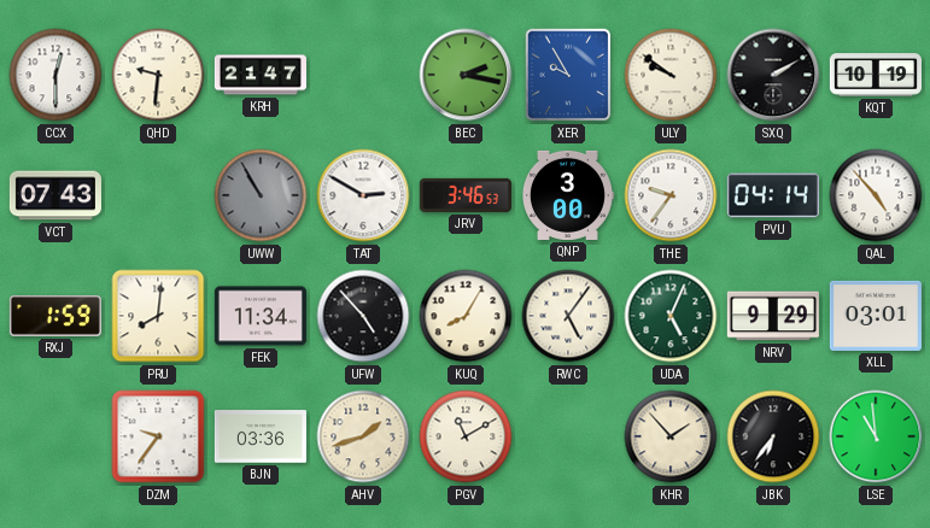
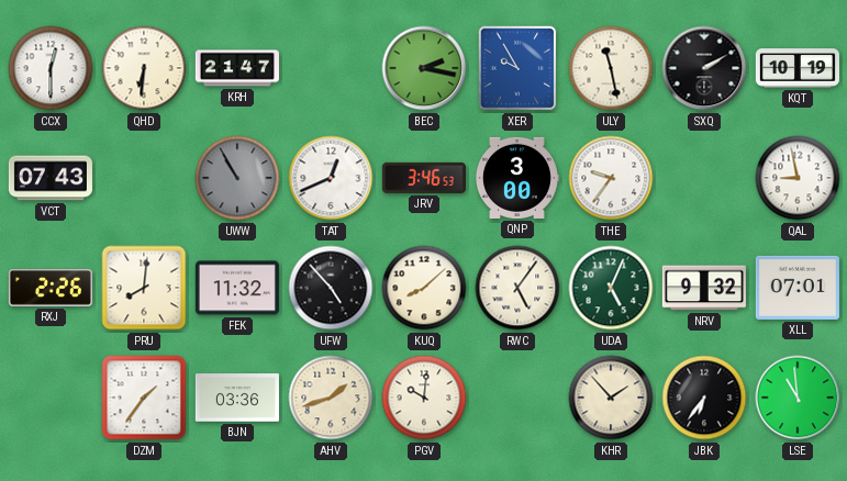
QHD: 9:31 -> 6:31 (144, 68)
ULY: 9:51 -> 11:28 (611, 68)
TAT: 2:50 -> 12:41 (331, 178)
PVU: 04:14 -> none (773, 195)
QAL: 4:53 -> 8:58 (798, 178)
RXJ: 1:59 -> 2:26 (51, 288)
FEK: 11:34 -> 11:32 (237, 288)
KUQ: 8:05 -> 8:08 (424, 288)
NRV: 9:29 -> 9:32 (704, 288)
XLL: 03:01 -> 07:01 (798, 288)
DZM: 9:36 -> 1:36 (144, 398)
PGV: 11:10 -> 10:01 (424, 398)
